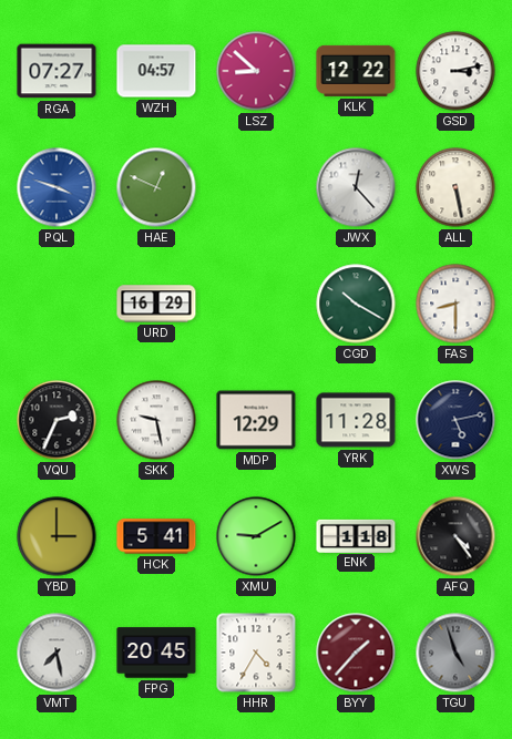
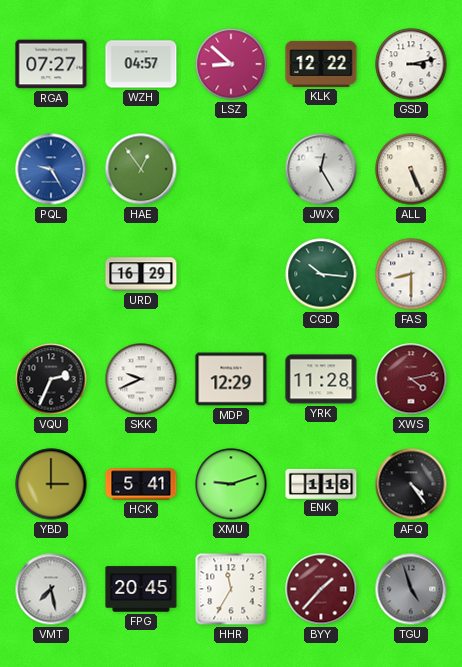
PQL: 3:48 -> 9:25 (51, 169)
HAE: 12:49 -> 12:54 (141, 169)
JWX: 12:23 -> 12:25 (321, 169)
ALL: 5:28 -> 5:26 (411, 169)
CGD: 10:20 -> 10:16 (321, 274)
SKK: 9:28 -> 9:41 (141, 379)
XWS: 5:13 -> 4:13 (411, 379)
XWS dial: navy -> burgundy (411, 379)
XMU: 9:10 -> 9:12 (231, 484)
HHR: 4:35 -> 11:35 (231, 589)
